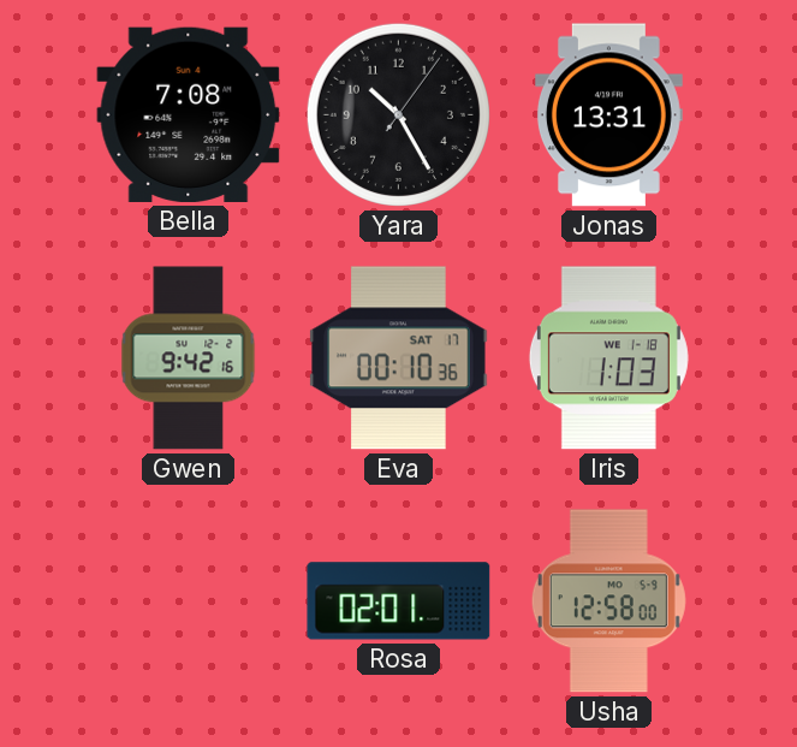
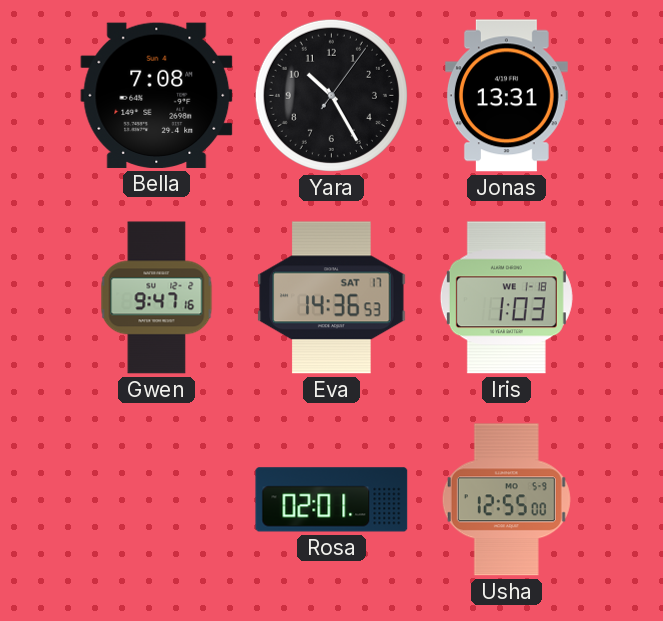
Gwen: 9:42 -> 9:47 (157, 298)
Eva: 00:10 -> 14:36 (332, 298)
Usha: 12:58 -> 12:55 (506, 500)
